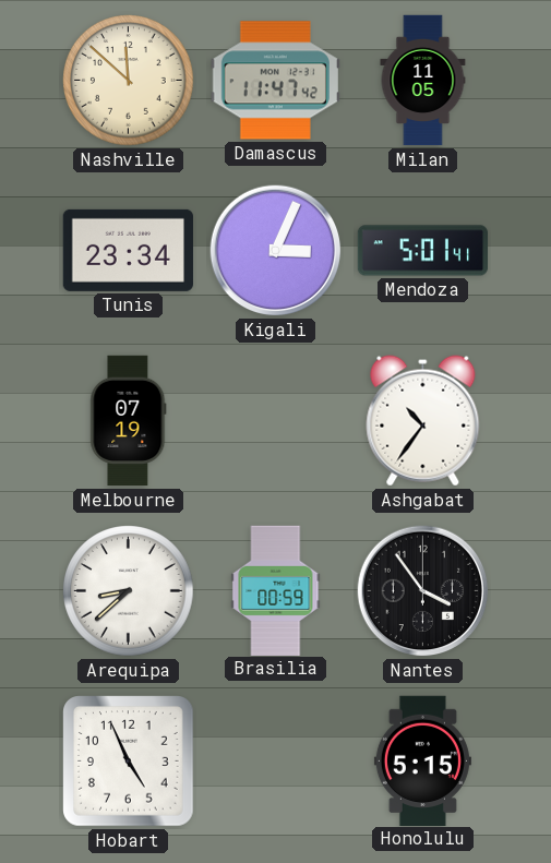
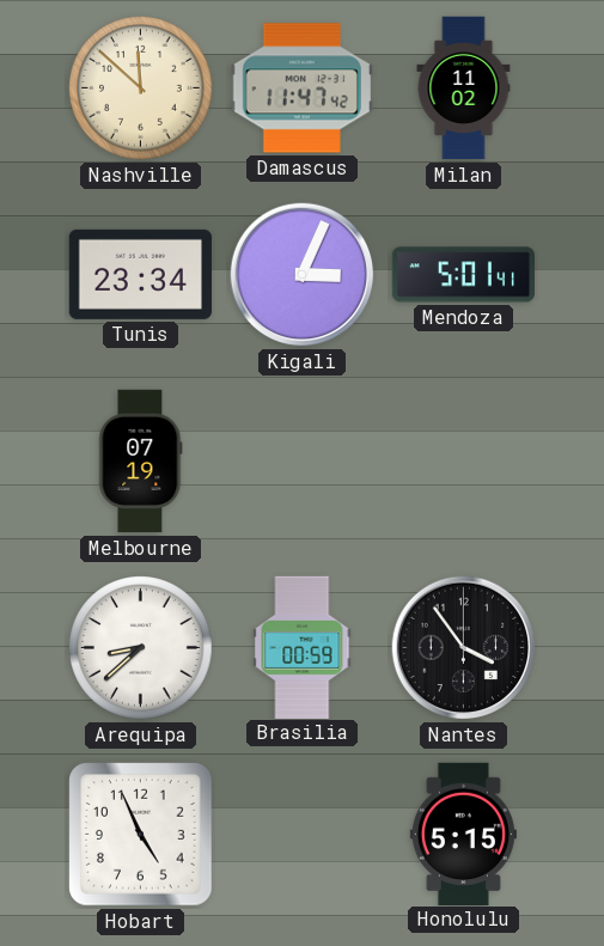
Milan: 11:05 -> 11:02 (464, 89)
Ashgabat: 10:36 -> none (423, 421)
